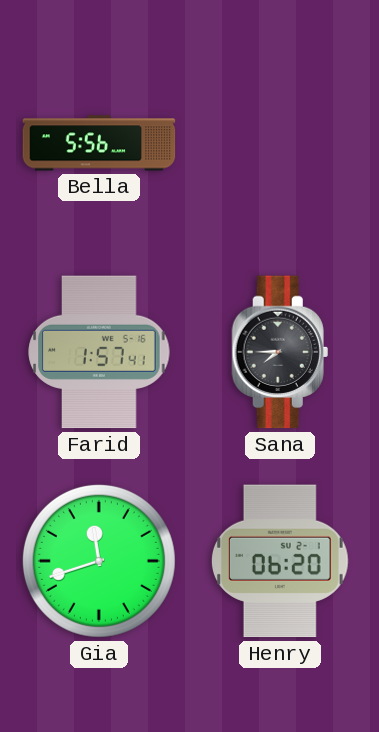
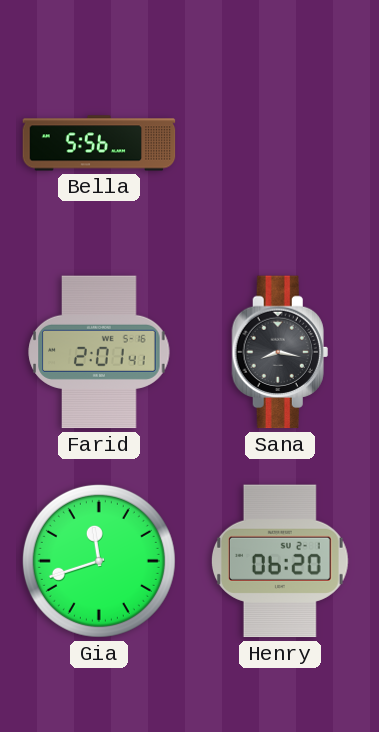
Farid: 1:57 -> 2:01 (99, 352)
Sana: 7:45 -> 8:17 (280, 352)
